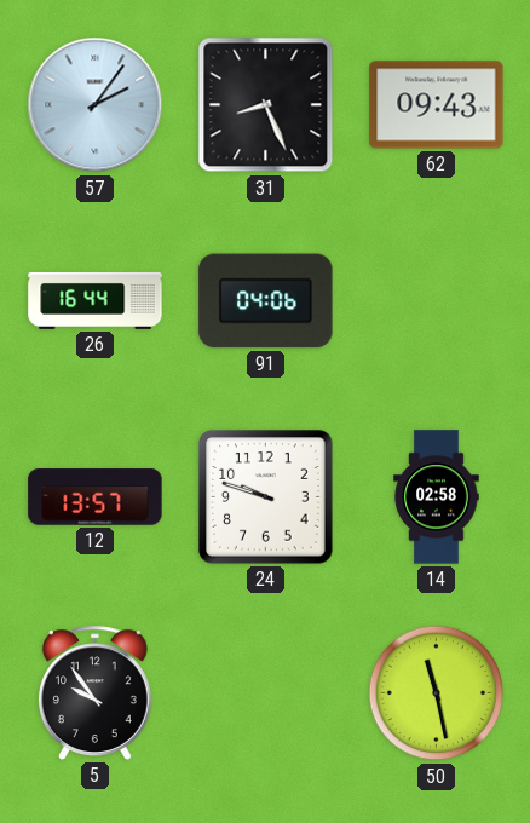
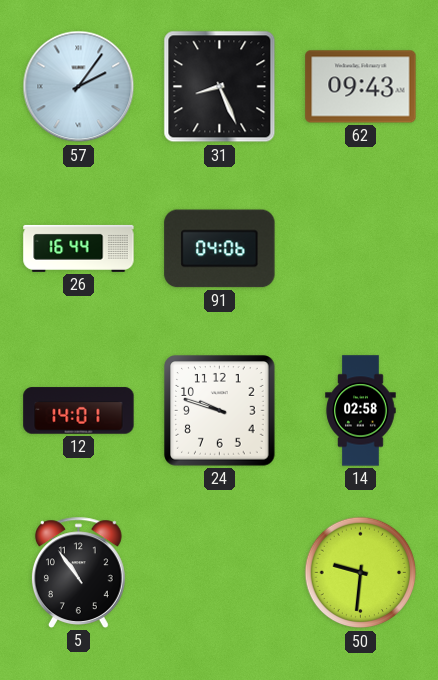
12: 13:57 -> 14:01 (79, 411)
5: 9:54 -> 10:54 (78, 572)
50: 11:28 -> 9:31 (361, 573)
